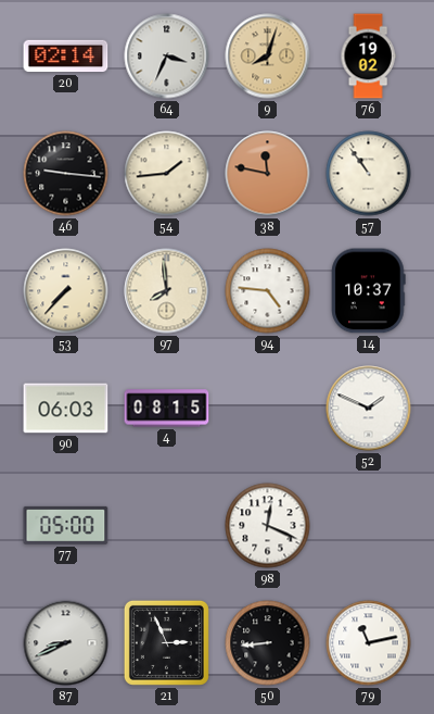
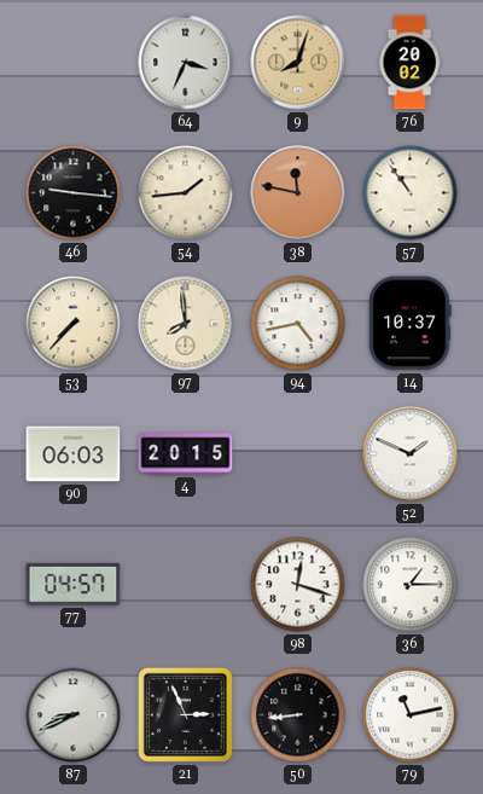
20: 02:14 -> none (66, 57)
76: 19:02 -> 20:02 (409, 63)
94: 4:46 -> 4:43 (298, 324)
4: 08:15 -> 20:15 (186, 454)
77: 05:00 -> 04:57 (74, 584)
98: 12:19 -> 12:18 (298, 585)
36: none -> 1:15 (411, 585)
